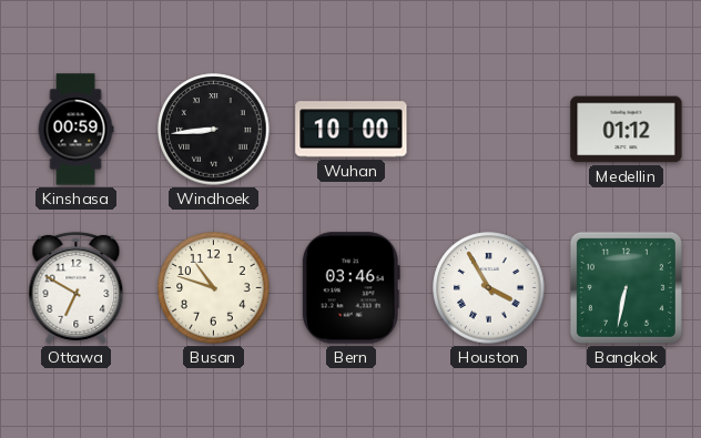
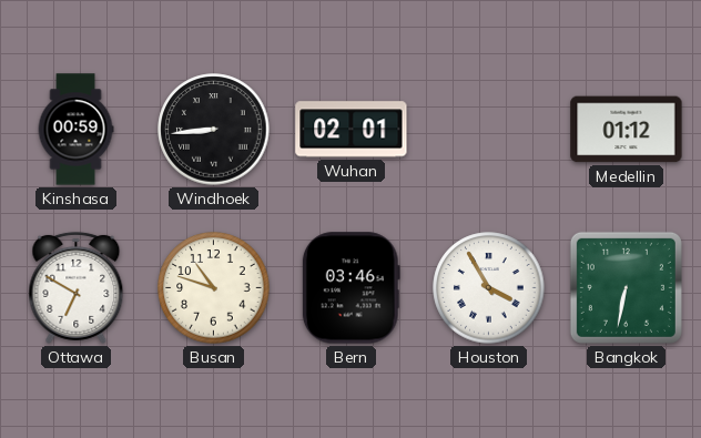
Wuhan: 10:00 -> 02:01 (352, 130)
